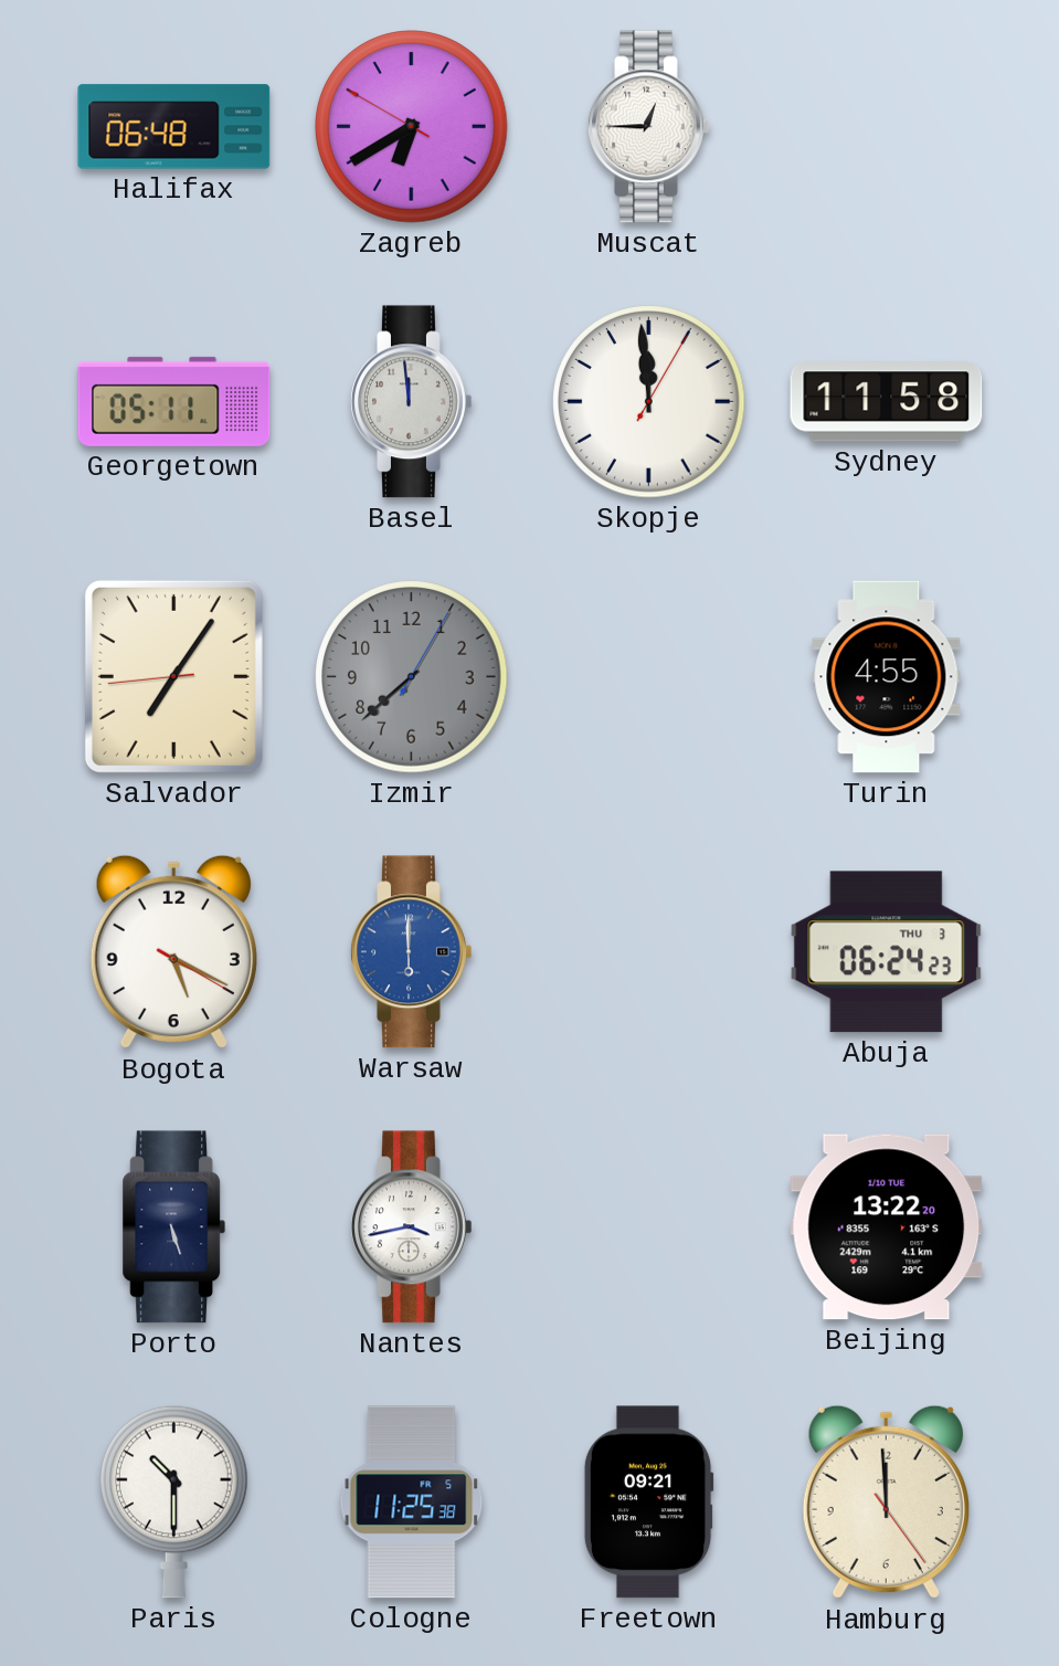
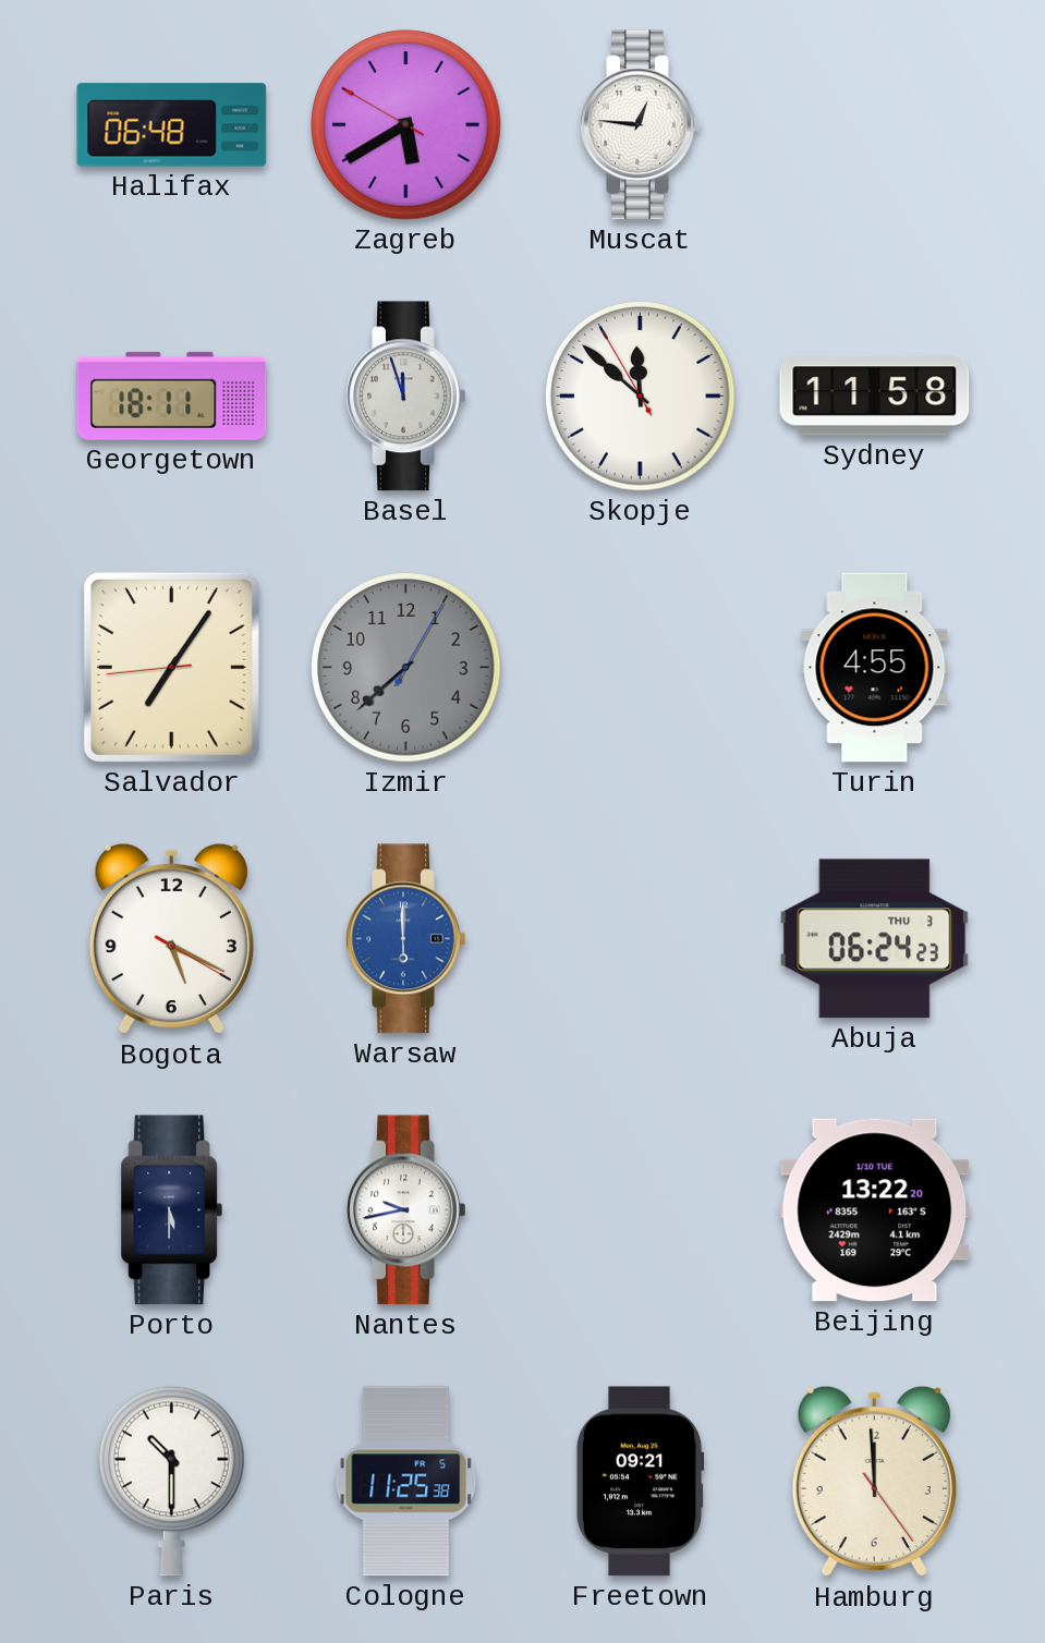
Zagreb: 6:39 -> 5:39 (406, 125)
Muscat: 12:45 -> 12:46 (641, 125)
Georgetown: 05:11 -> 18:11 (172, 395)
Basel: 11:59 -> 11:57 (406, 397)
Skopje: 11:59 -> 11:51 (641, 397)
Porto: 5:27 -> 5:30 (172, 1210)
Nantes: 3:43 -> 9:43 (406, 1210)
